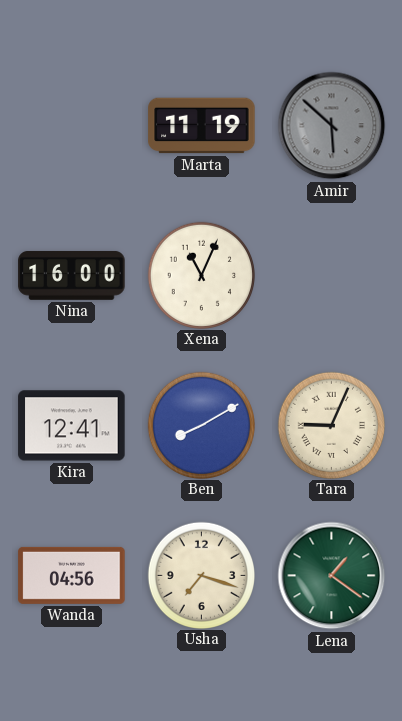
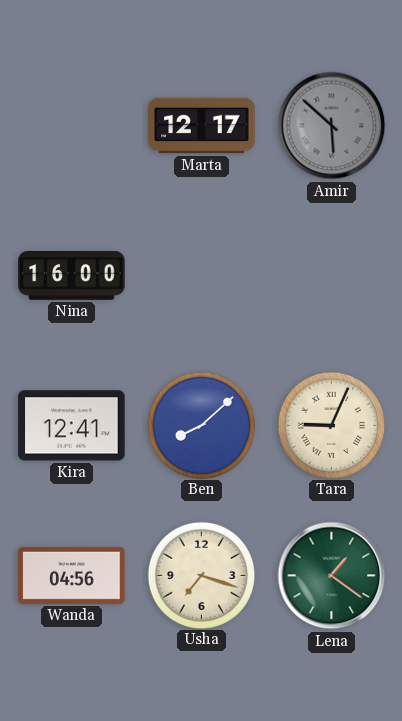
Marta: 11:19 -> 12:17 (202, 126)
Xena: 11:04 -> none (201, 275)
Ben: 8:10 -> 8:08 (201, 425)
